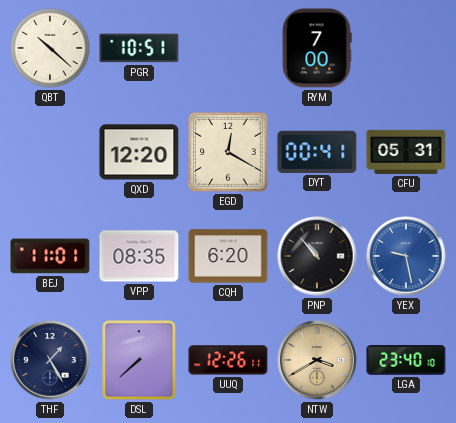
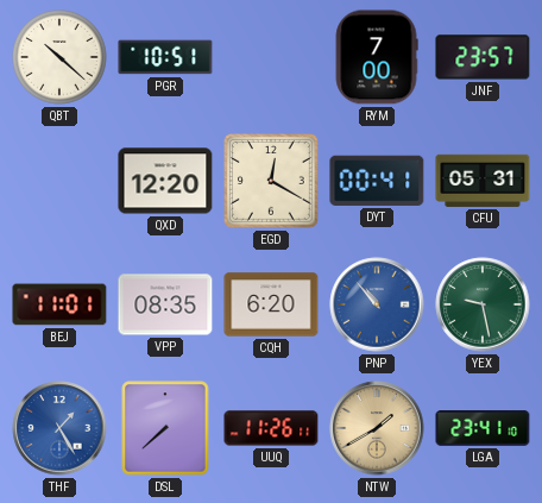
JNF: none -> 23:57 (483, 57)
PNP dial: black -> blue (377, 304)
YEX dial: blue -> green (483, 304)
THF dial: navy -> blue (59, 428)
UUQ: 12:26 -> 11:26 (271, 428)
NTW: 3:40 -> 1:40 (377, 428)
LGA: 23:40 -> 23:41 (483, 428)
